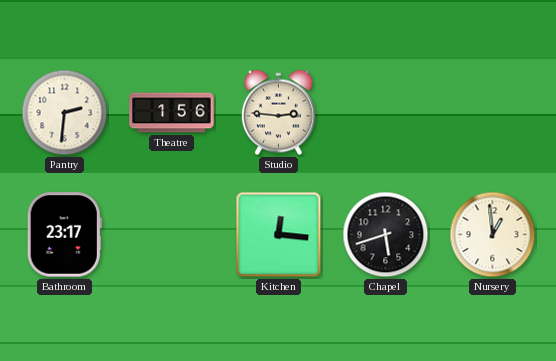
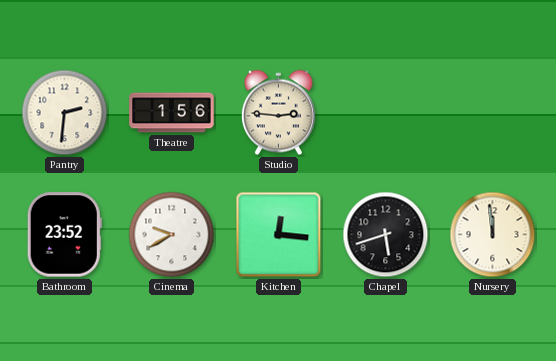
Bathroom: 23:17 -> 23:52 (64, 235)
Cinema: none -> 9:40 (172, 235)
Nursery: 12:59 -> 11:59 (493, 235)
